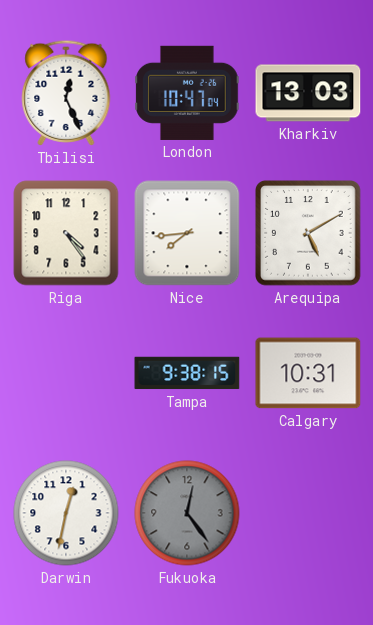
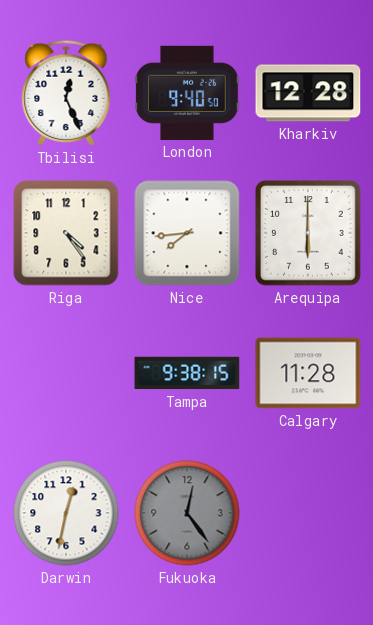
London: 10:47 -> 9:40 (187, 93)
Kharkiv: 13:03 -> 12:28 (308, 93)
Arequipa: 5:10 -> 6:00 (309, 234)
Calgary: 10:31 -> 11:28 (308, 373)
